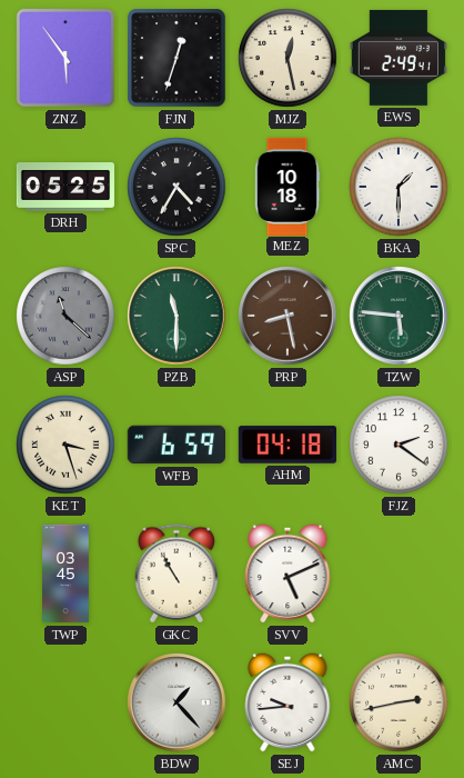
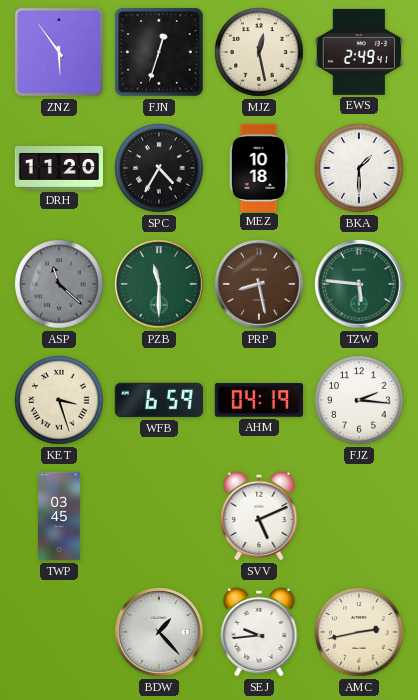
DRH: 05:25 -> 11:20 (58, 169)
AHM: 04:18 -> 04:19 (258, 400)
FJZ: 2:21 -> 2:16 (359, 400)
GKC: 10:55 -> none (175, 573)
